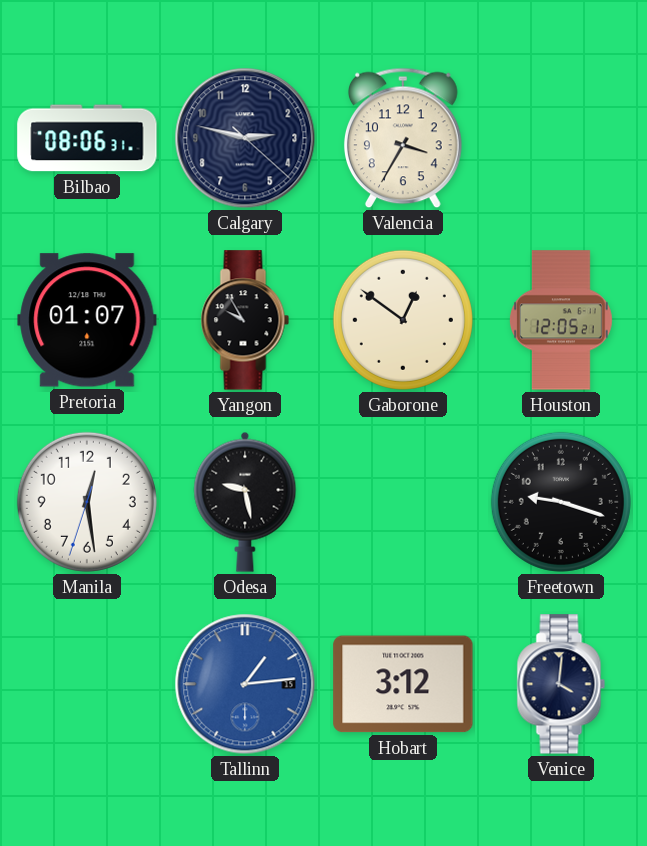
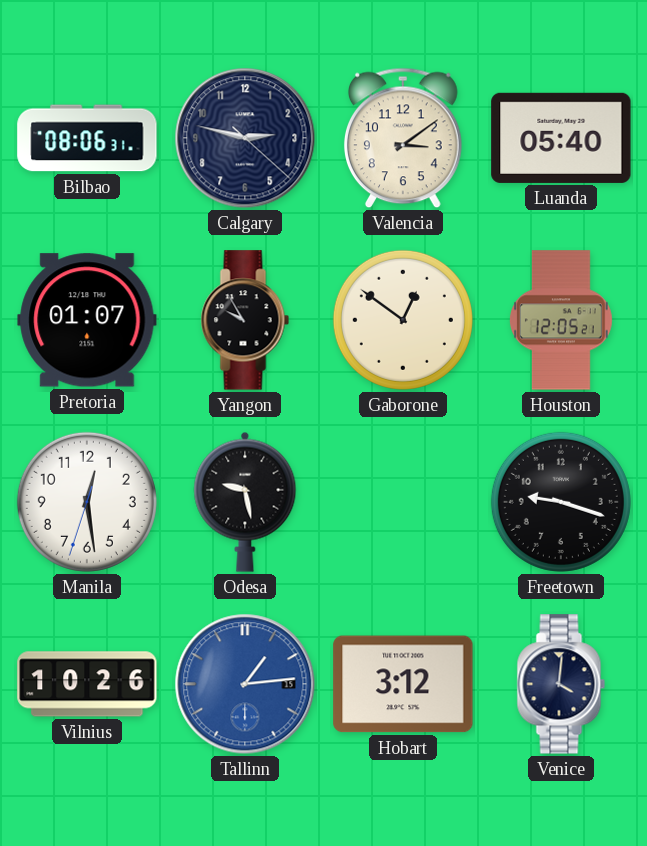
Valencia: 3:35 -> 3:09 (403, 138)
Luanda: none -> 05:40 (561, 138)
Vilnius: none -> 10:26 (87, 684)
